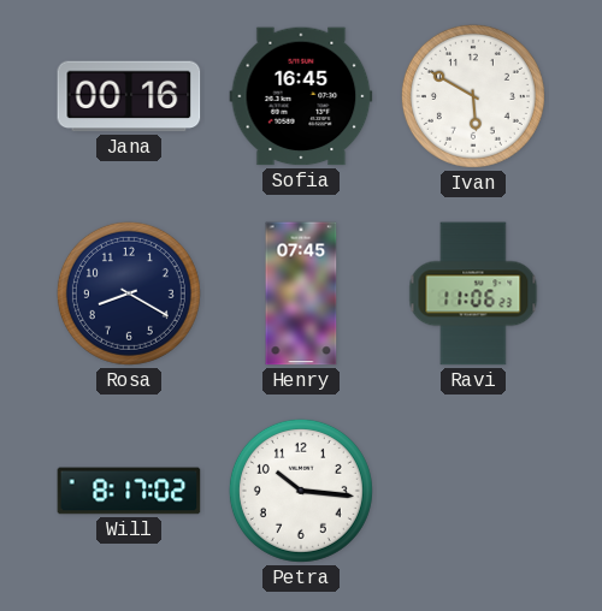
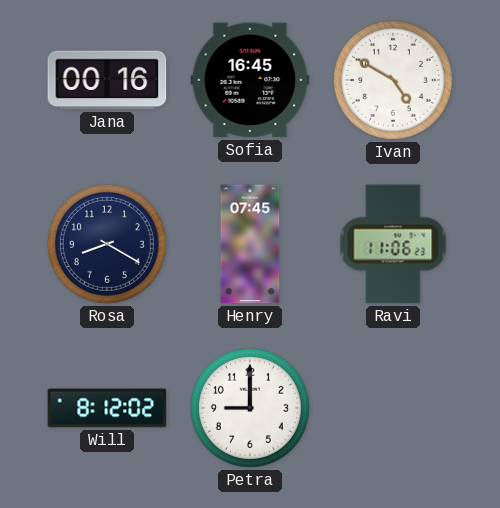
Ivan: 5:50 -> 4:50 (393, 80)
Will: 8:17 -> 8:12 (107, 408)
Petra: 10:16 -> 9:00 (250, 408)
